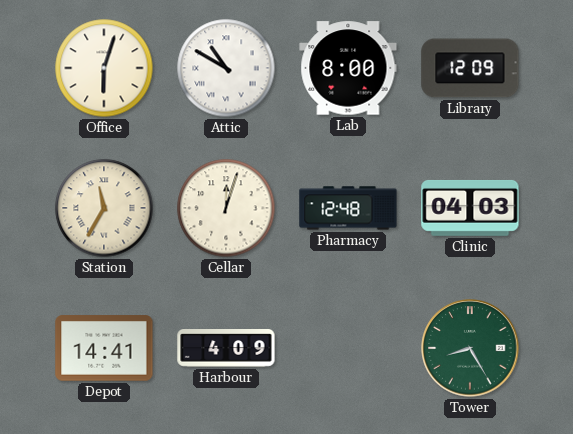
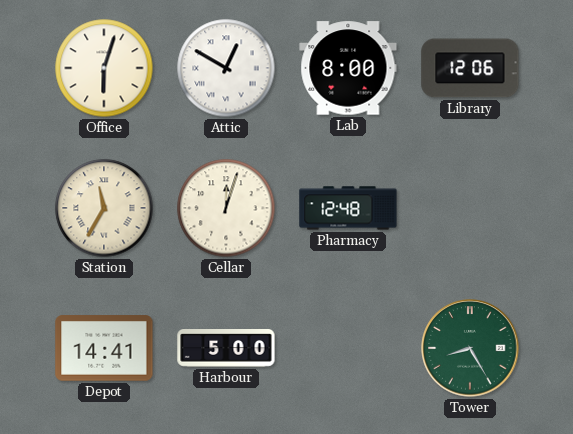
Attic: 10:50 -> 12:50 (226, 68)
Library: 12:09 -> 12:06 (470, 68)
Clinic: 04:03 -> none (470, 208)
Harbour: 4:09 -> 5:00 (226, 348)
